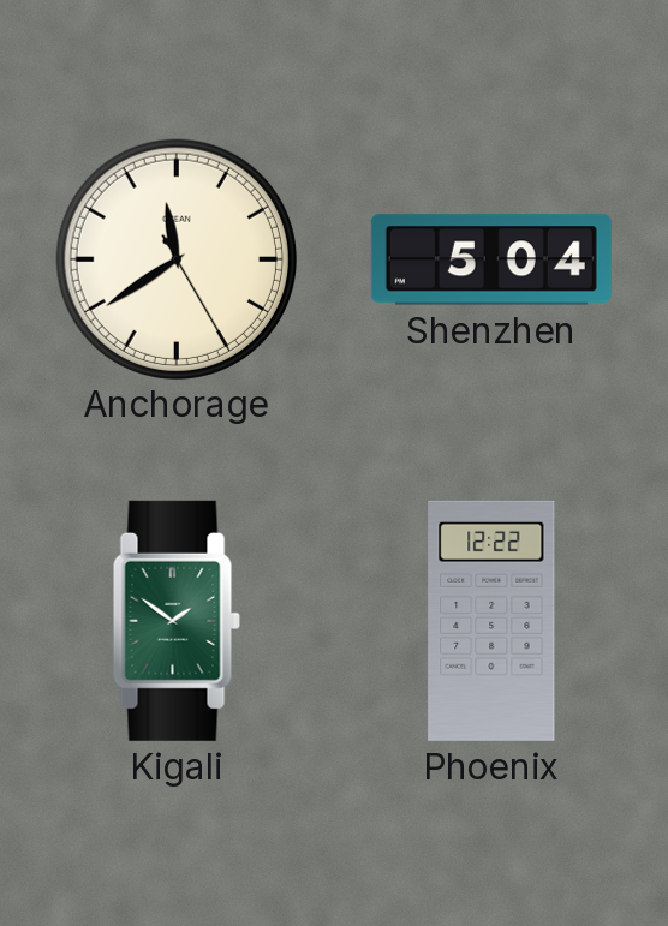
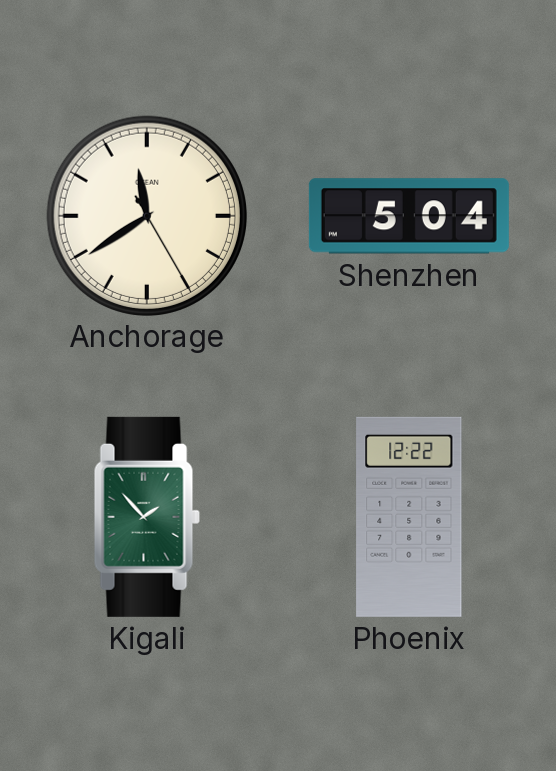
Kigali: 1:51 -> 1:53 (147, 517)
